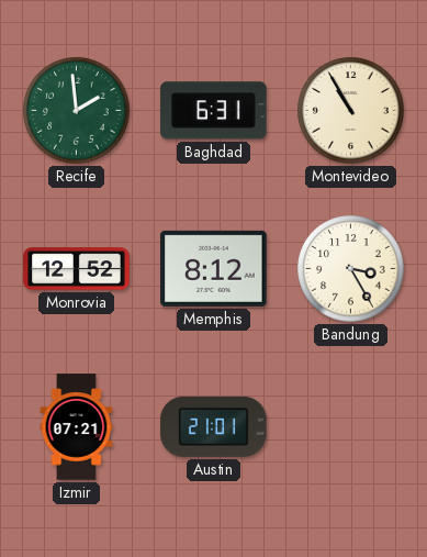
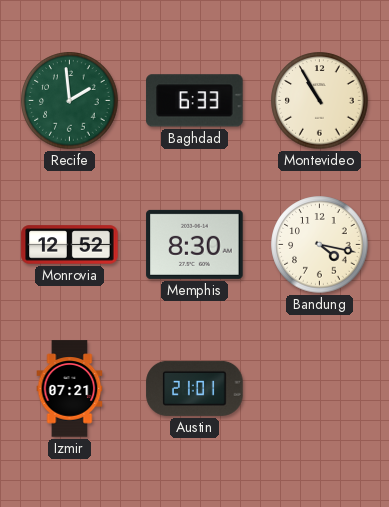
Baghdad: 6:31 -> 6:33 (195, 101)
Memphis: 8:12 -> 8:30 (195, 244)
Bandung: 3:25 -> 4:17 (320, 245)
